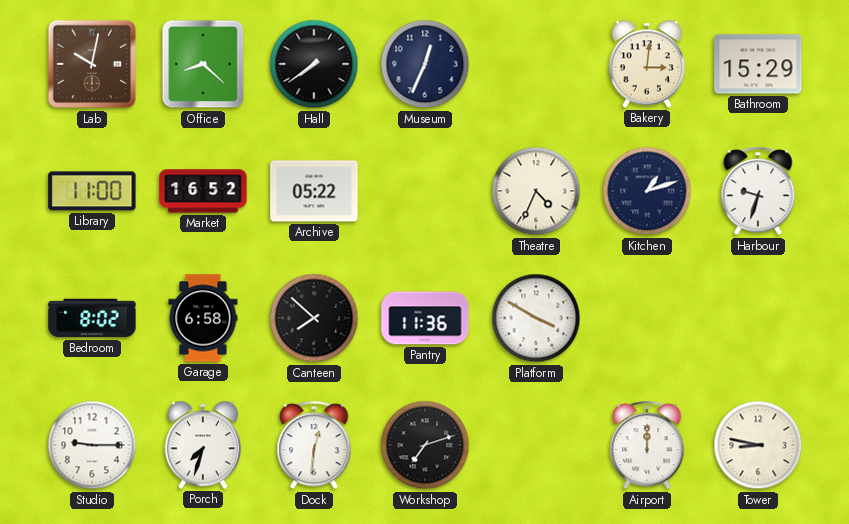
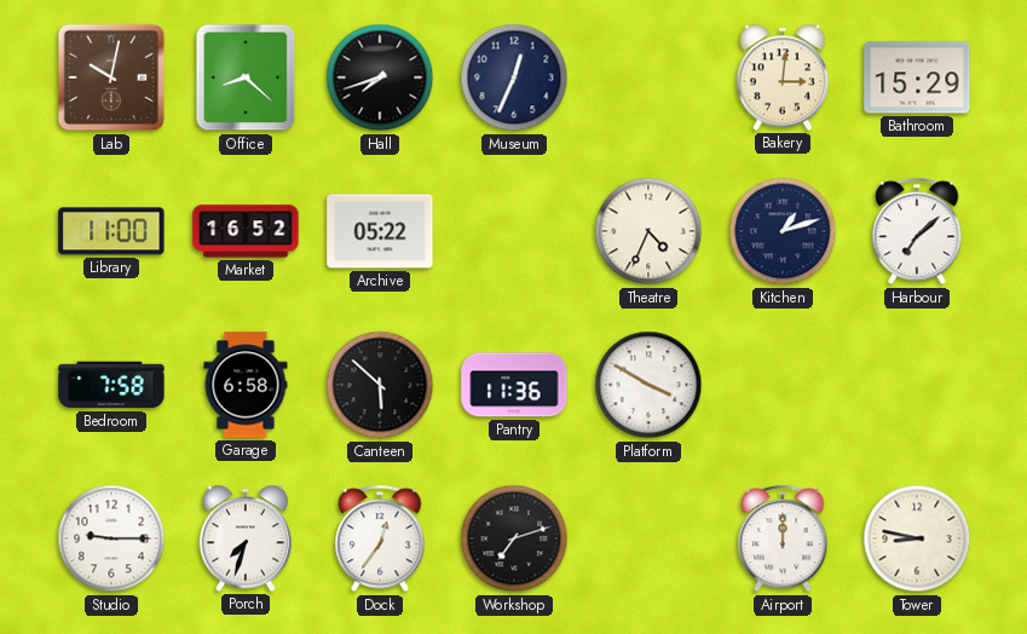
Hall: 7:39 -> 7:42 (380, 77)
Harbour: 9:33 -> 7:08 (917, 232)
Bedroom: 8:02 -> 7:58 (111, 385)
Canteen: 7:52 -> 5:52 (380, 385)
Dock: 12:31 -> 12:36 (380, 540)
